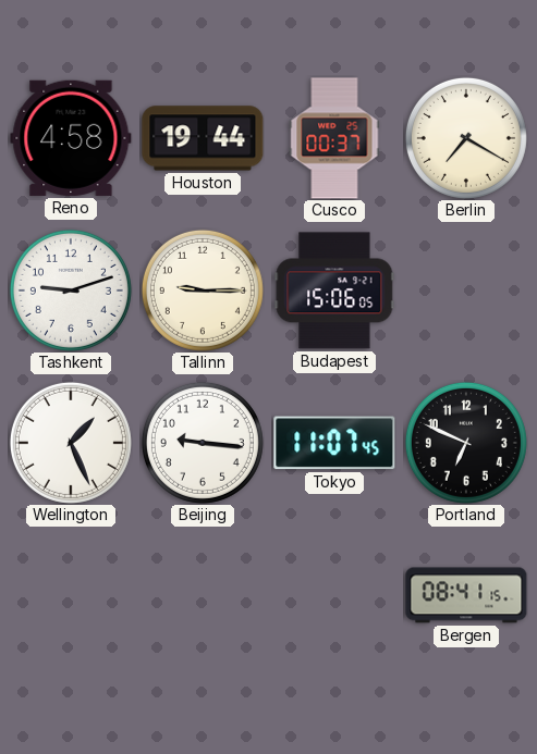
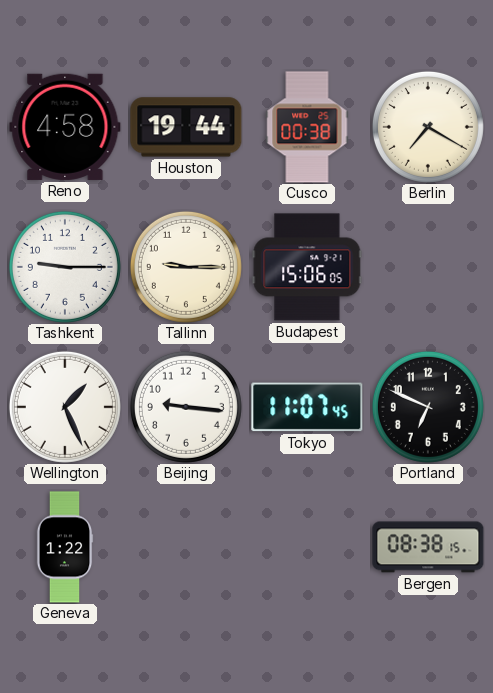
Cusco: 00:37 -> 00:38 (307, 127)
Tashkent: 9:12 -> 9:15 (65, 267)
Geneva: none -> 1:22 (65, 547)
Bergen: 08:41 -> 08:38 (428, 547)
